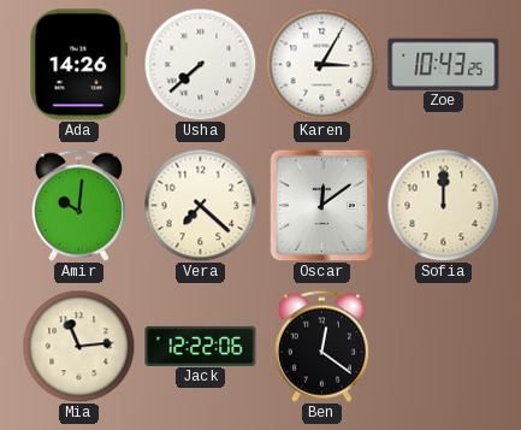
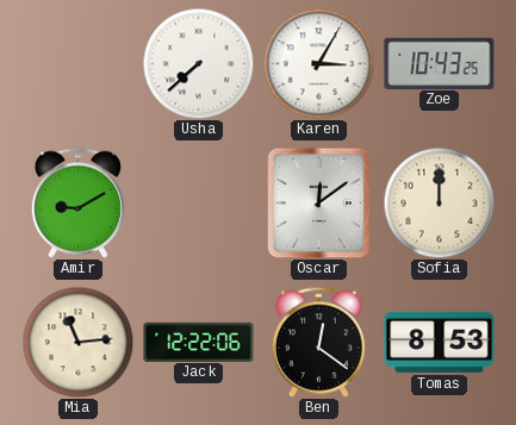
Ada: 14:26 -> none (79, 65)
Amir: 10:01 -> 9:10 (77, 202)
Vera: 7:22 -> none (200, 205)
Tomas: none -> 8:53 (440, 342)
